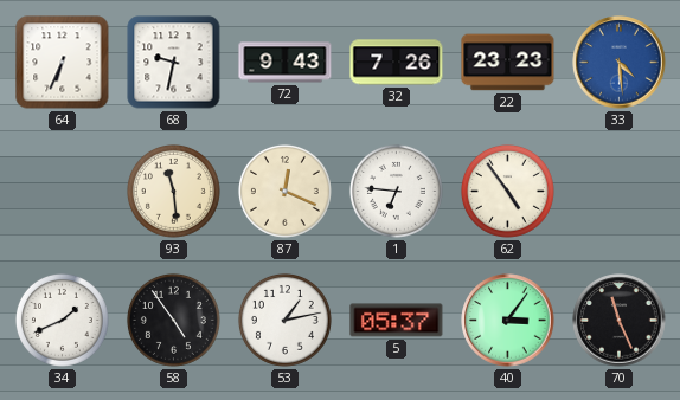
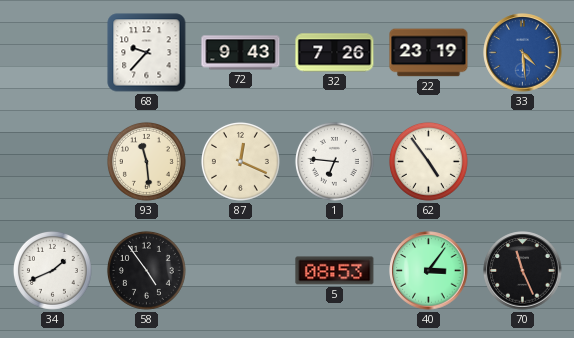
64: 6:34 -> none (63, 63)
68: 9:32 -> 9:37 (147, 53)
22: 23:23 -> 23:19 (429, 53)
53: 1:13 -> none (284, 320)
5: 05:37 -> 08:53 (335, 271)
